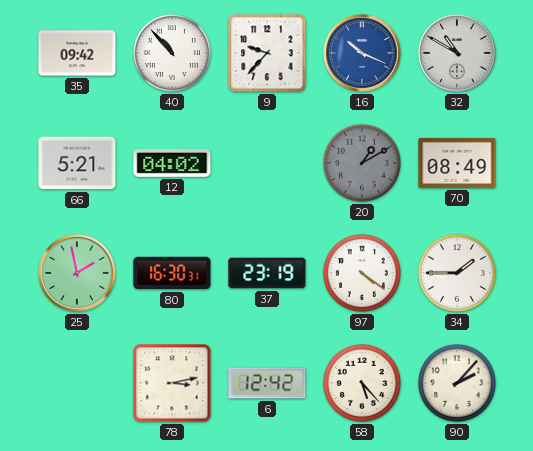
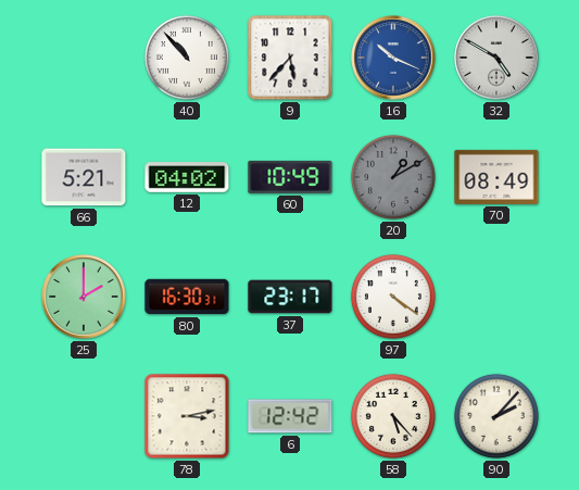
35: 09:42 -> none (77, 53)
9: 9:37 -> 5:37 (290, 58)
32: 10:50 -> 4:50 (496, 58)
60: none -> 10:49 (290, 177)
25: 1:58 -> 2:00 (84, 297)
37: 23:19 -> 23:17 (290, 297)
34: 1:45 -> none (457, 273)
